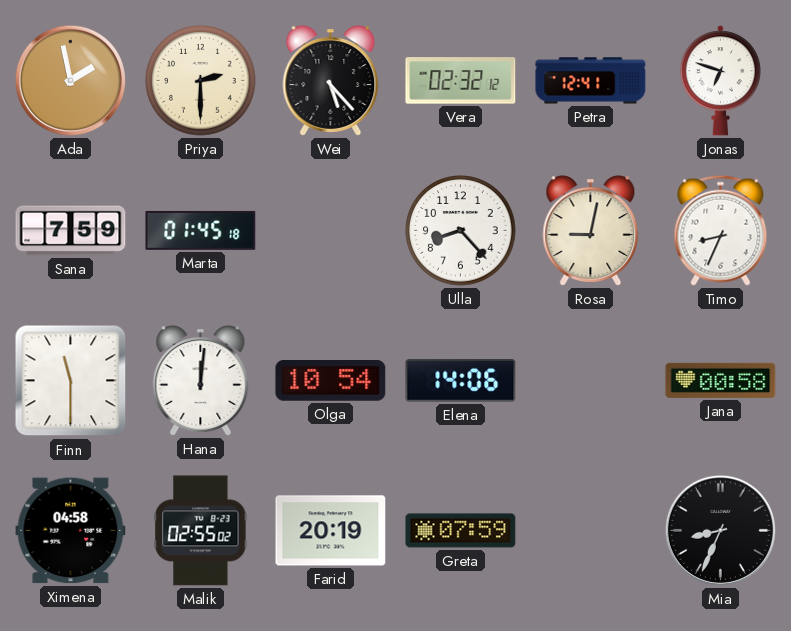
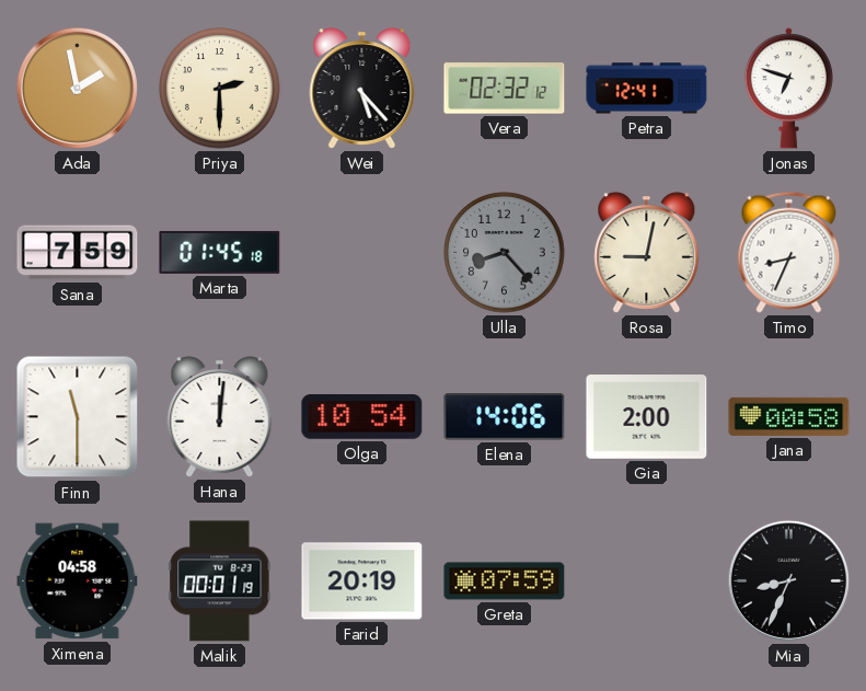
Ulla dial: white -> grey (505, 253)
Gia: none -> 2:00 (647, 417)
Malik: 02:55 -> 00:01 (220, 581)
